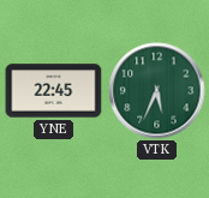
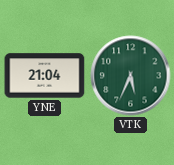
YNE: 22:45 -> 21:04 (45, 76)
